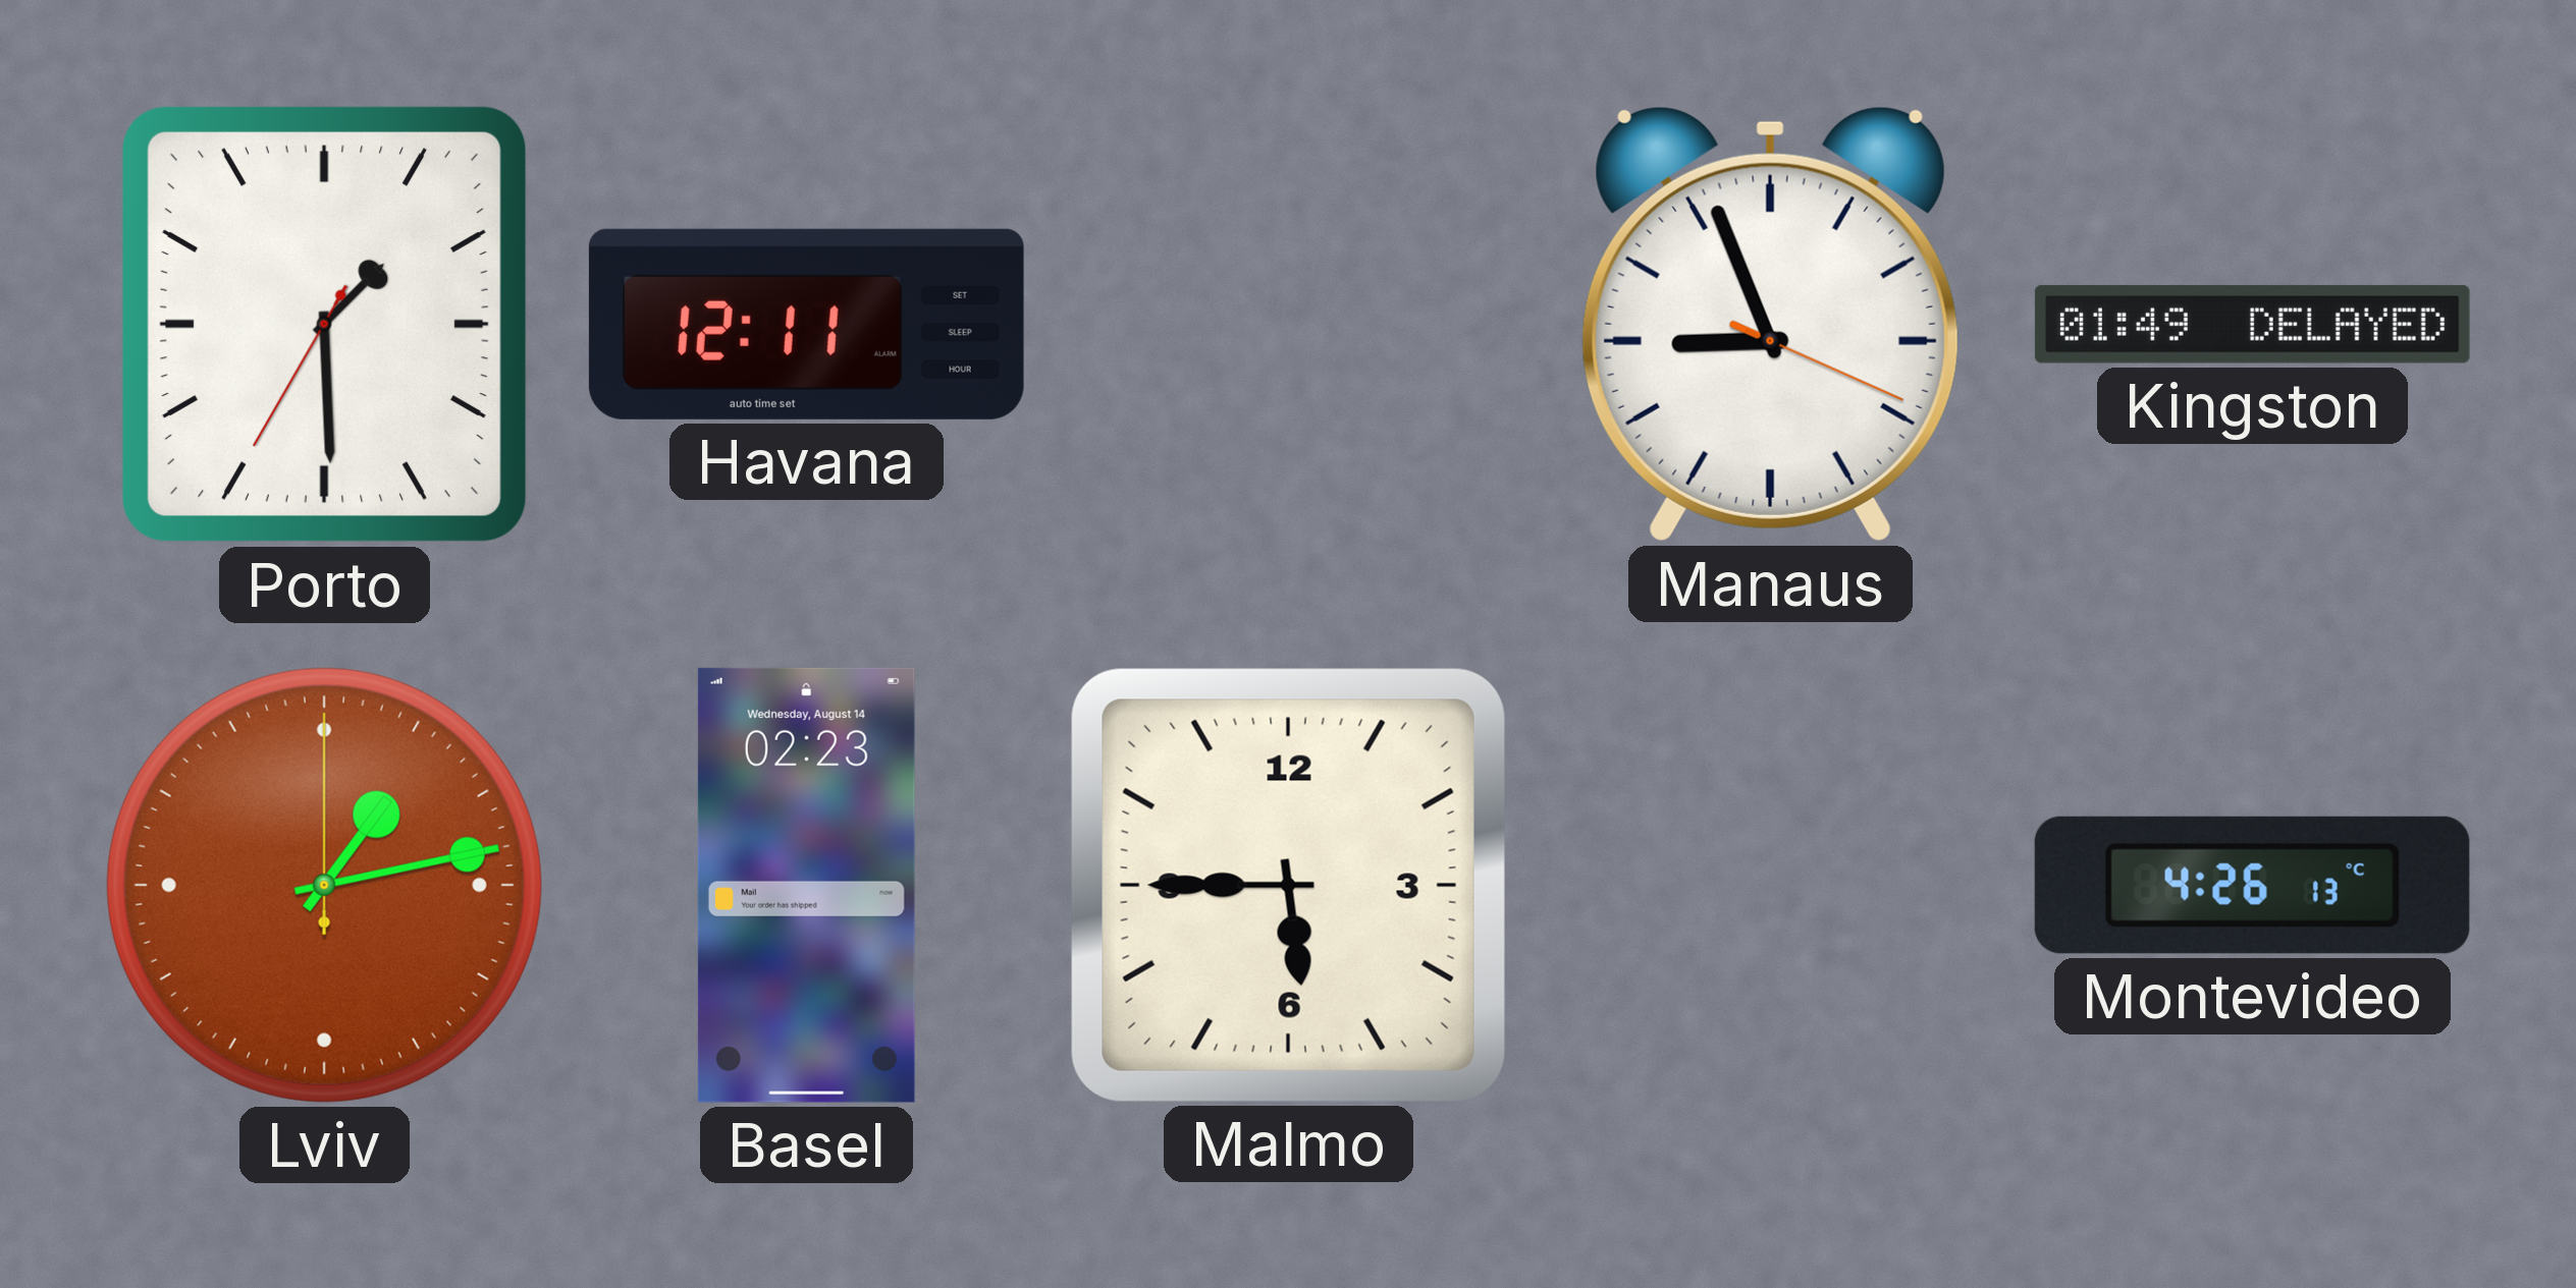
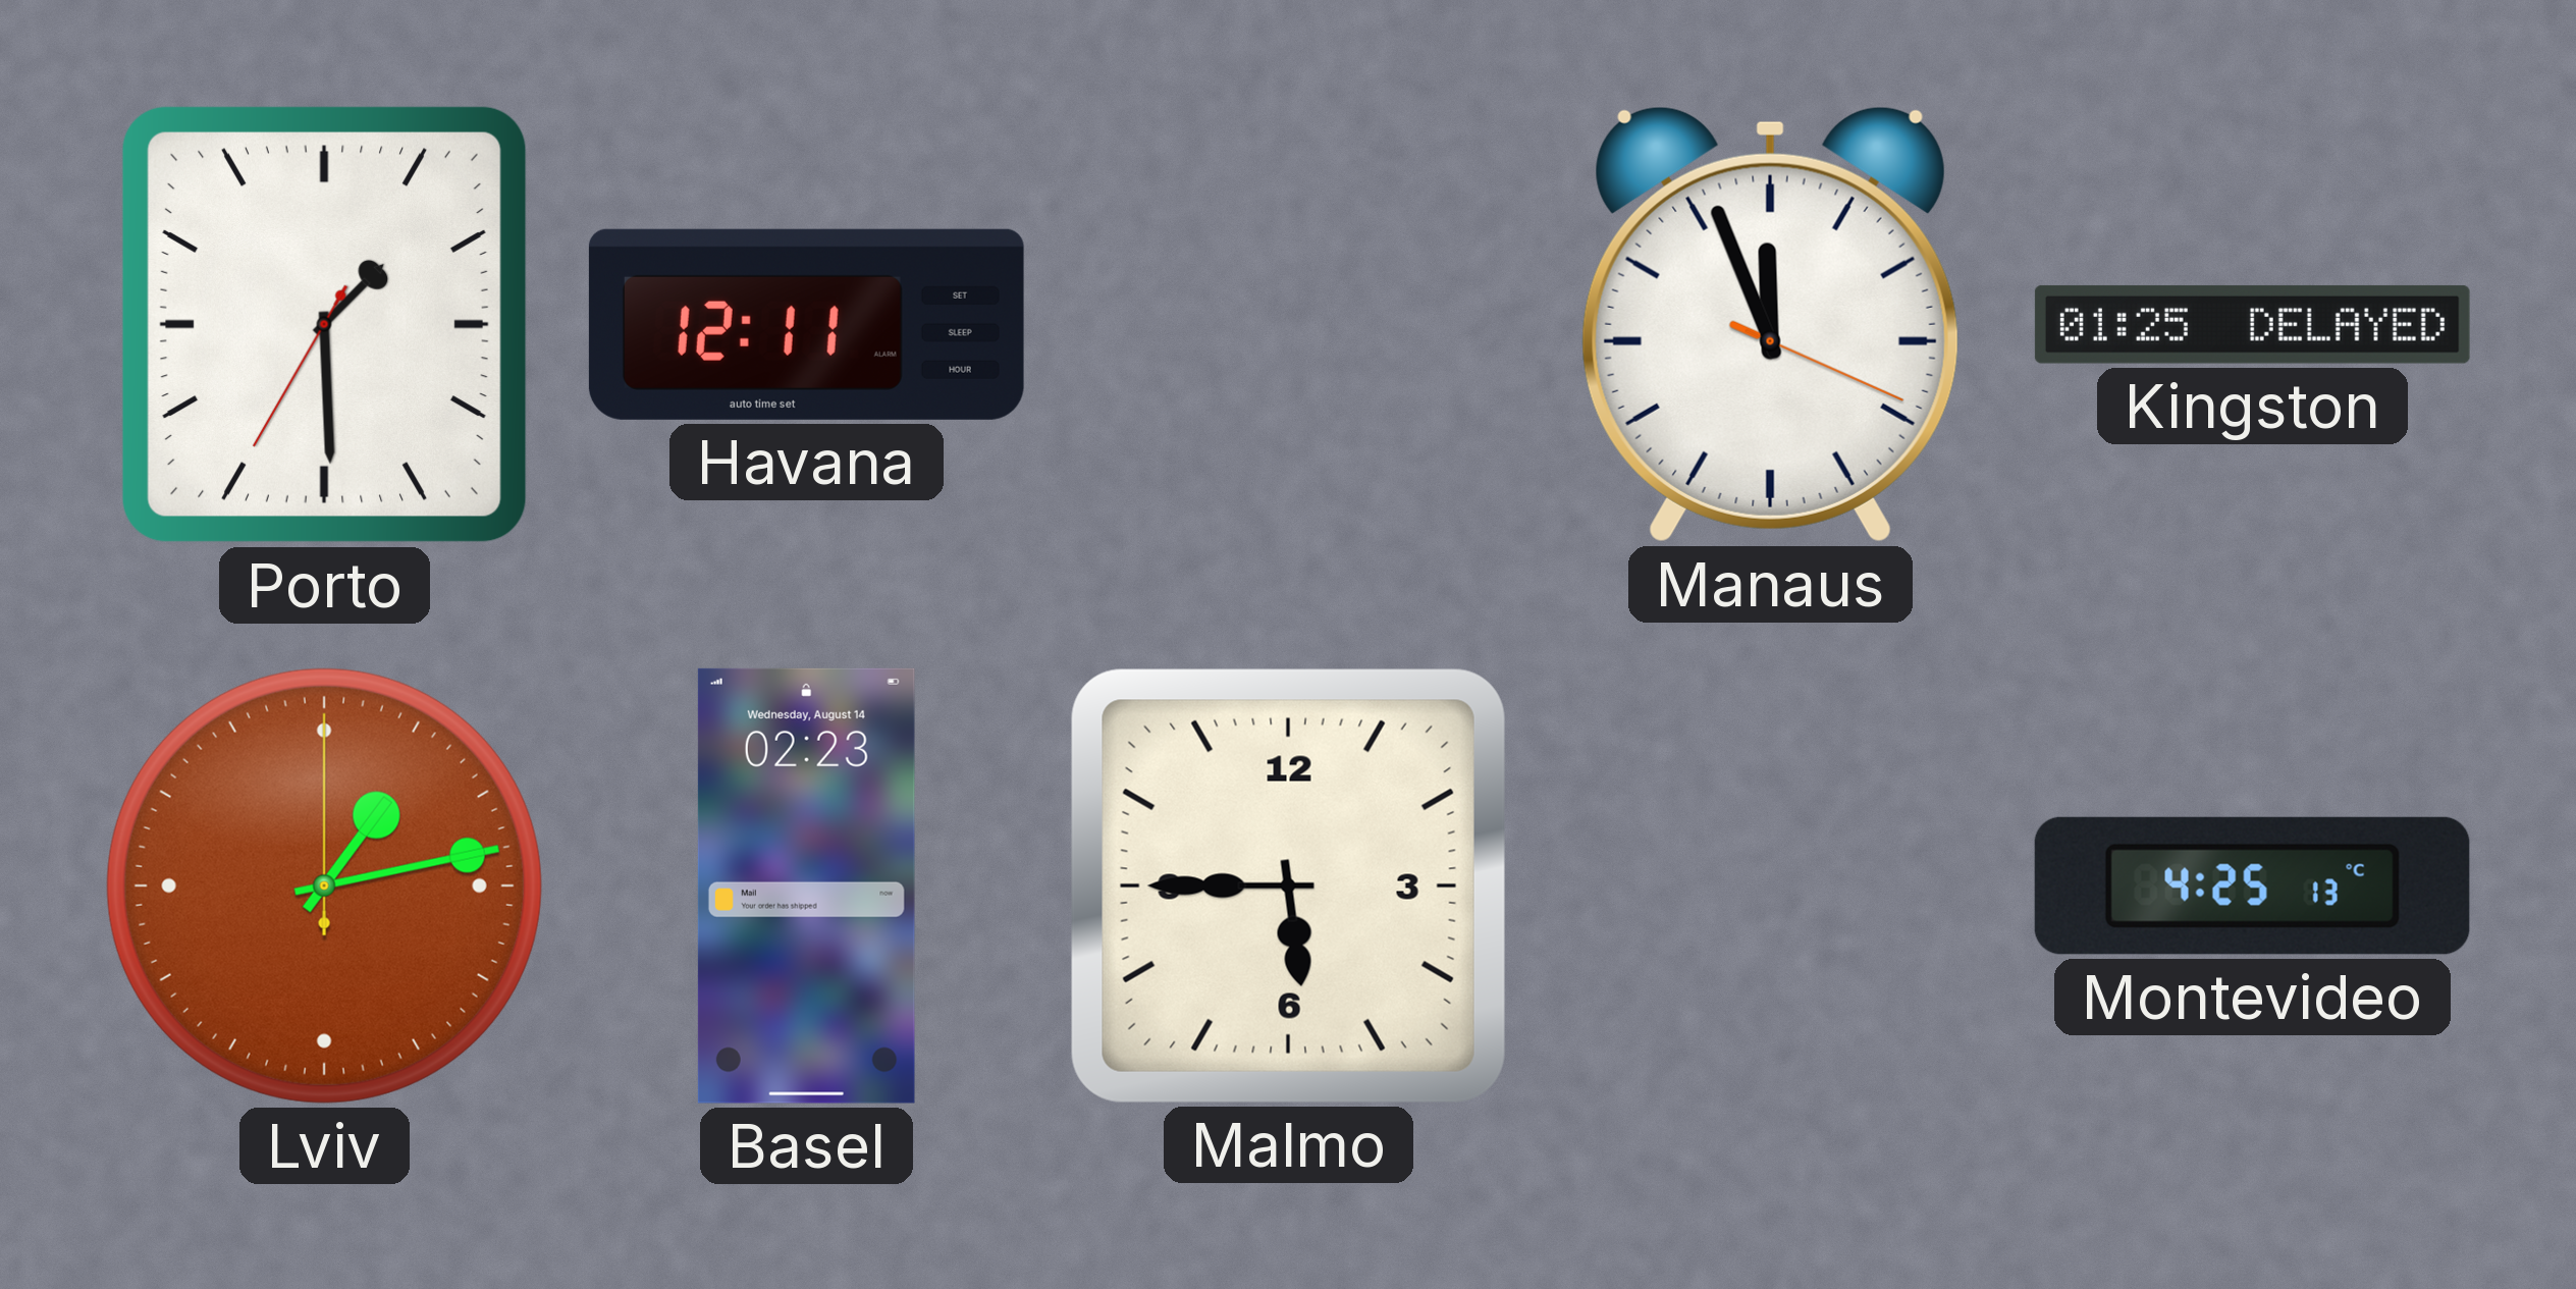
Manaus: 8:56 -> 11:56 (1770, 324)
Kingston: 01:49 -> 01:25 (2252, 324)
Montevideo: 4:26 -> 4:25 (2252, 885)
